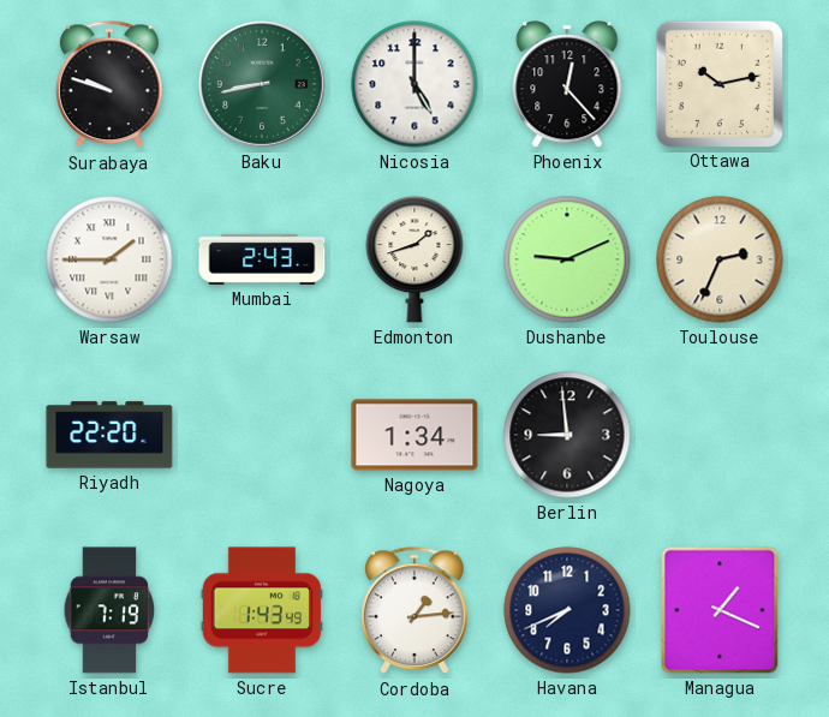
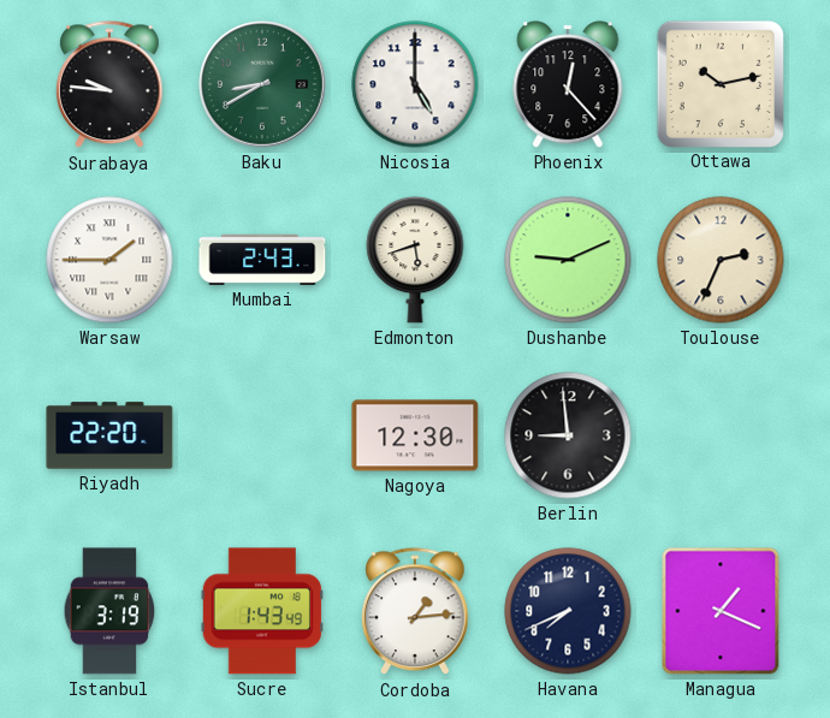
Surabaya: 9:48 -> 9:46 (109, 85)
Baku: 8:43 -> 8:40 (263, 85)
Edmonton: 1:42 -> 5:42 (415, 260)
Nagoya: 1:34 -> 12:30 (415, 435)
Istanbul: 7:19 -> 3:19 (109, 611)
